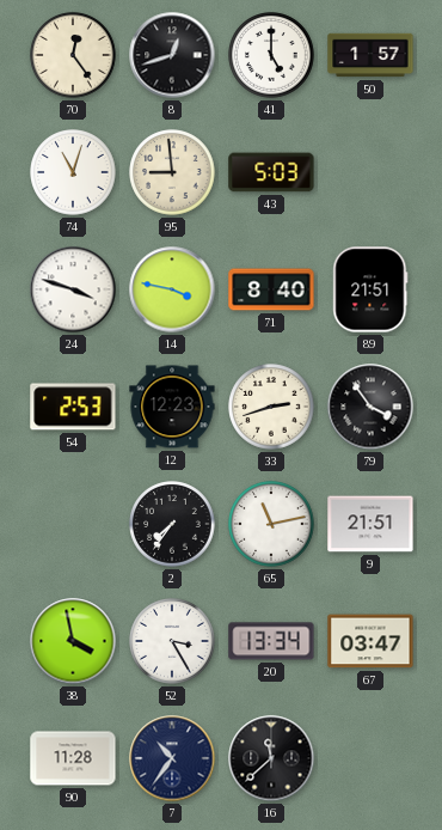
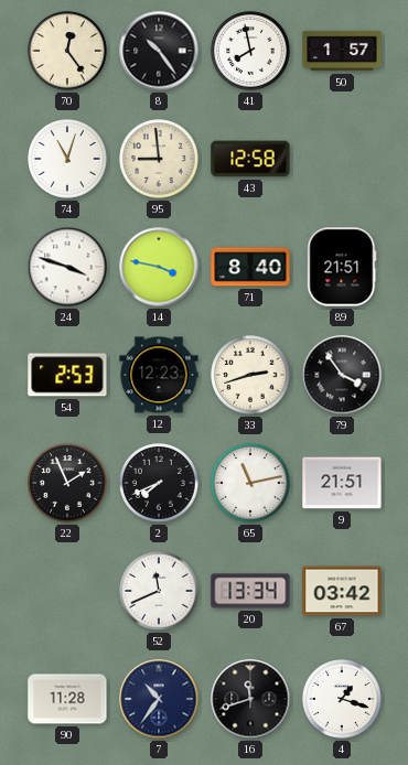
8: 12:42 -> 10:24 (159, 51)
41: 5:00 -> 7:58 (250, 51)
43: 5:03 -> 12:58 (250, 159)
22: none -> 1:56 (67, 483)
2: 7:36 -> 7:41 (159, 483)
38: 3:58 -> none (73, 641)
52: 3:25 -> 11:41 (159, 591)
67: 03:47 -> 03:42 (342, 591)
16: 11:38 -> 11:42 (250, 699)
4: none -> 1:18 (342, 699)
